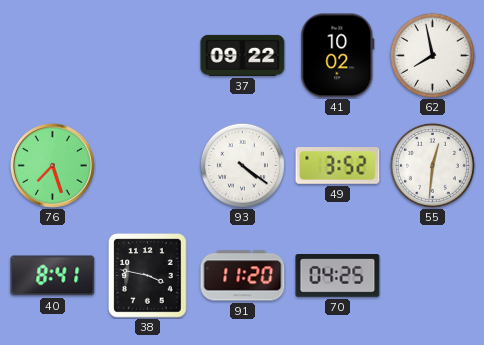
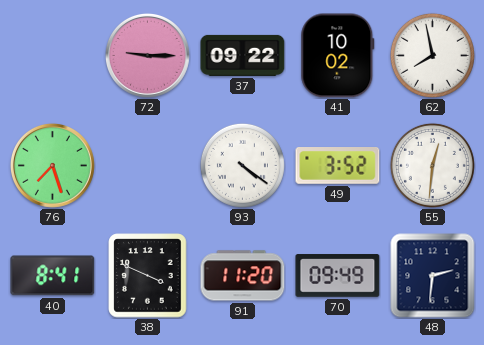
72: none -> 9:15 (147, 55)
38: 3:47 -> 3:49 (148, 276)
70: 04:25 -> 09:49 (338, 276)
48: none -> 2:31 (433, 276)
